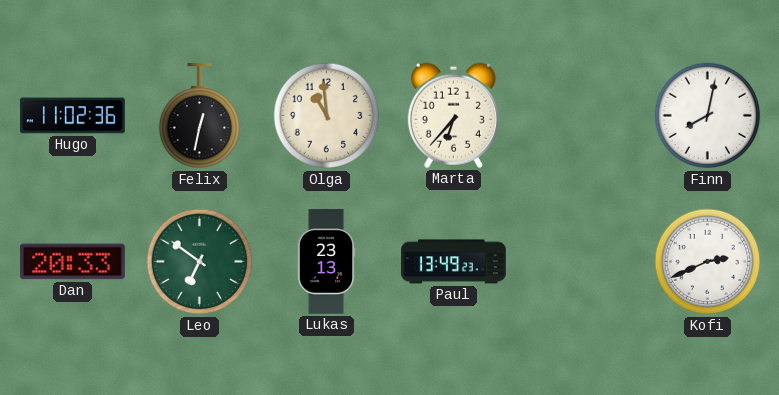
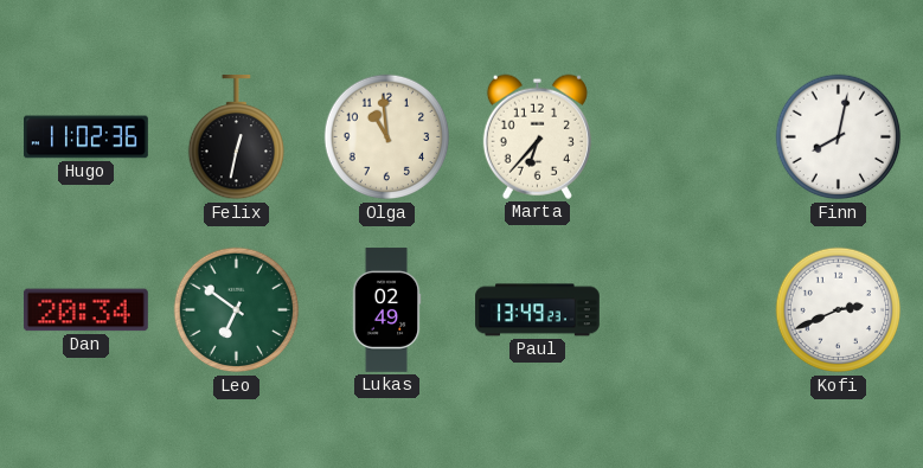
Dan: 20:33 -> 20:34 (85, 310)
Lukas: 23:13 -> 02:49 (386, 310)
